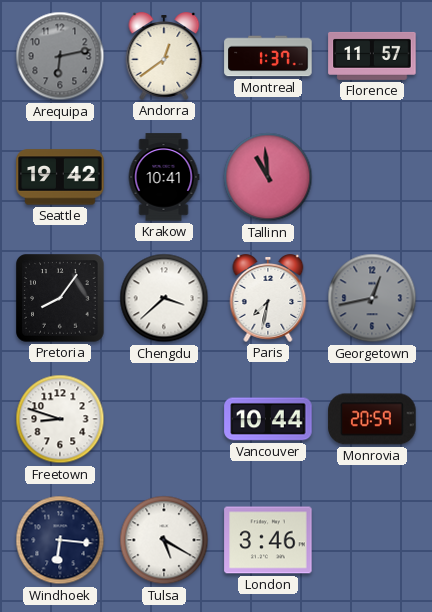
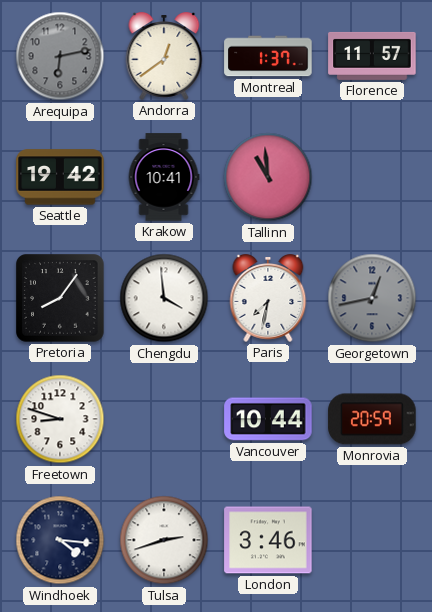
Chengdu: 3:38 -> 3:59 (164, 298)
Windhoek: 6:16 -> 4:16 (60, 540)
Tulsa: 5:20 -> 2:42 (164, 540)
